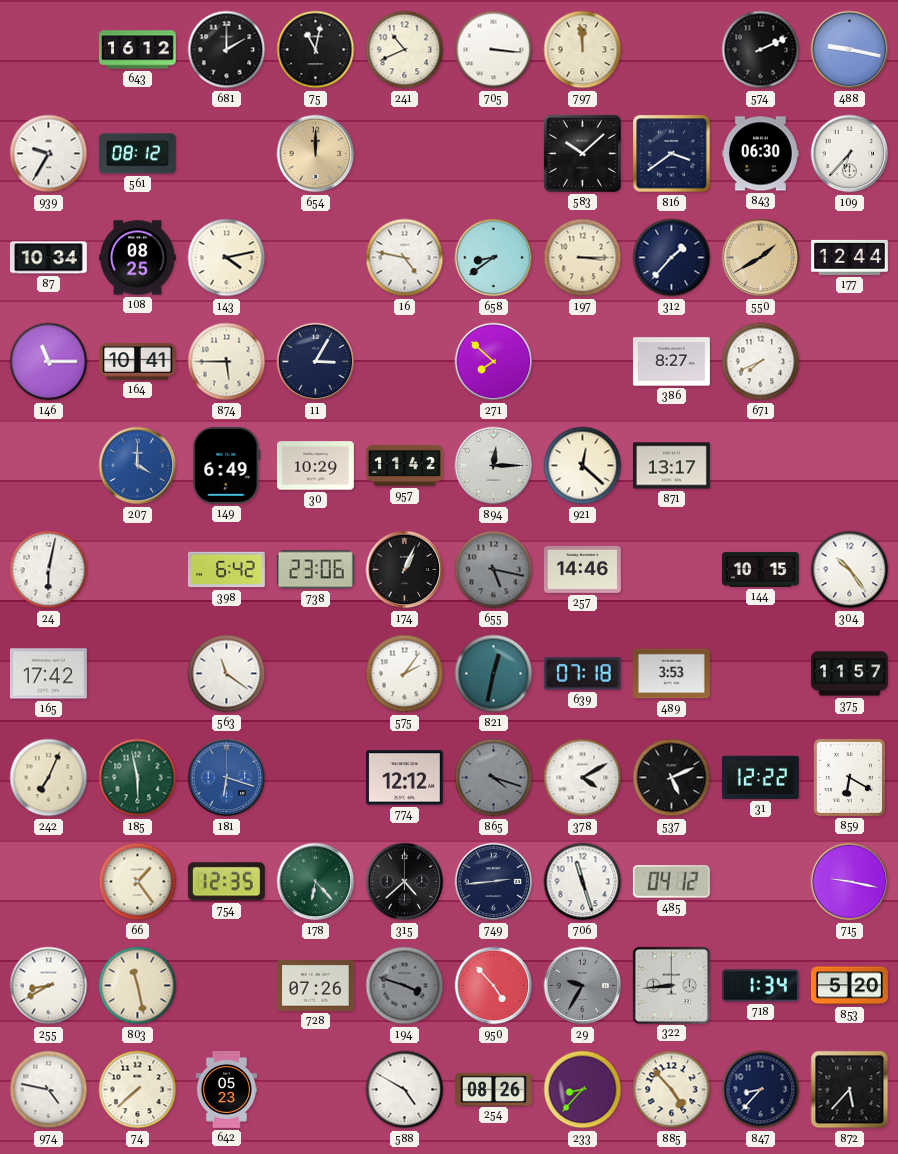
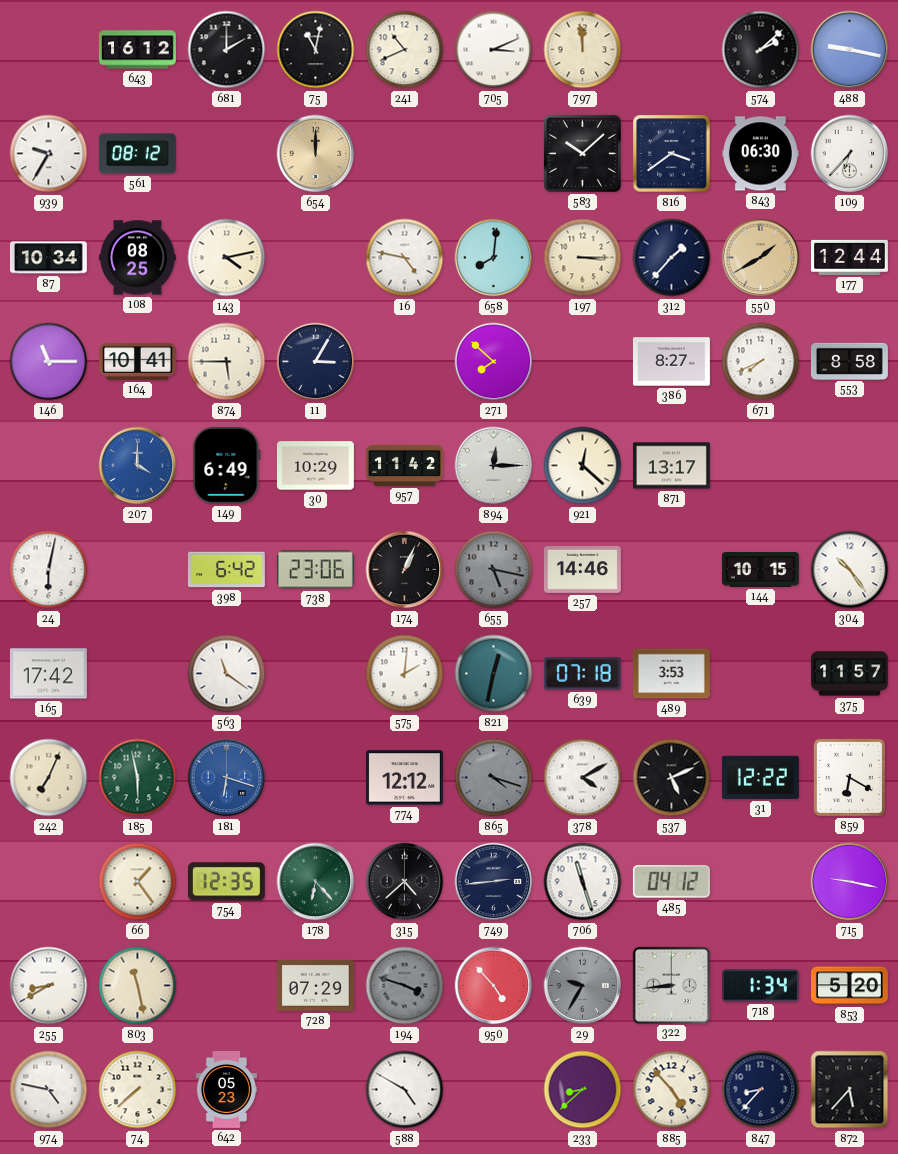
705: 3:16 -> 3:11 (494, 50)
574: 2:11 -> 2:08 (761, 50)
658: 8:39 -> 8:01 (494, 258)
553: none -> 8:58 (850, 361)
575: 2:06 -> 2:01 (405, 674)
728: 07:26 -> 07:29 (315, 986)
254: 08:26 -> none (494, 1089)
233: 8:37 -> 8:38 (583, 1090)
